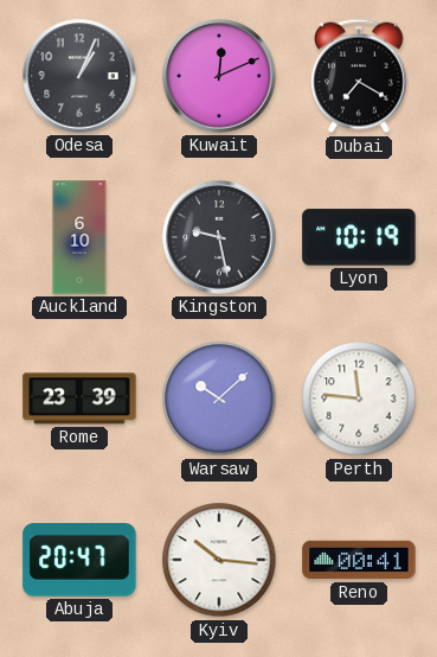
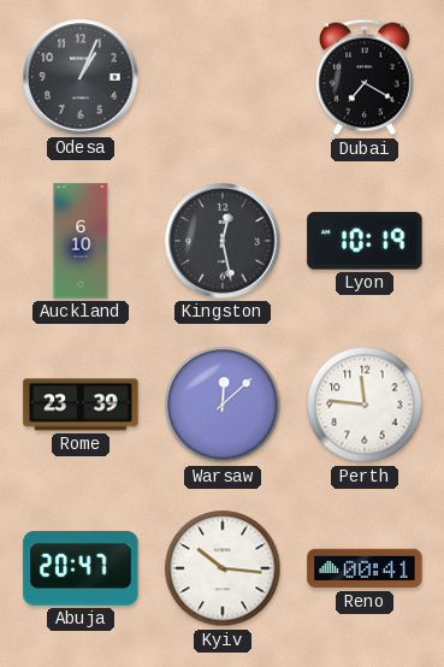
Kuwait: 12:11 -> none (219, 76)
Kingston: 9:28 -> 12:28 (223, 241)
Warsaw: 10:08 -> 12:08 (223, 405)
